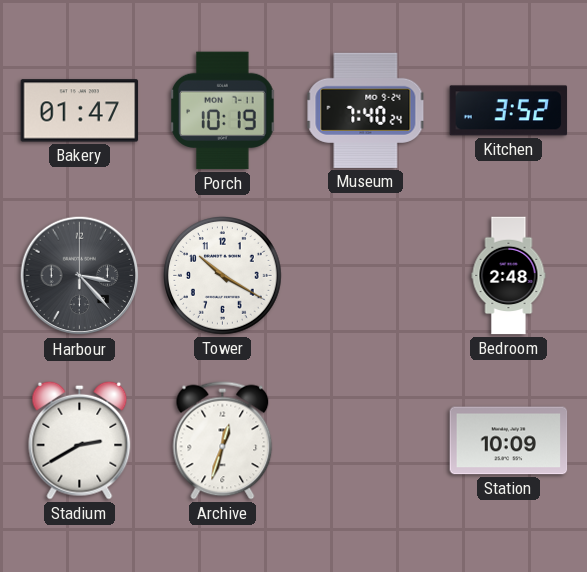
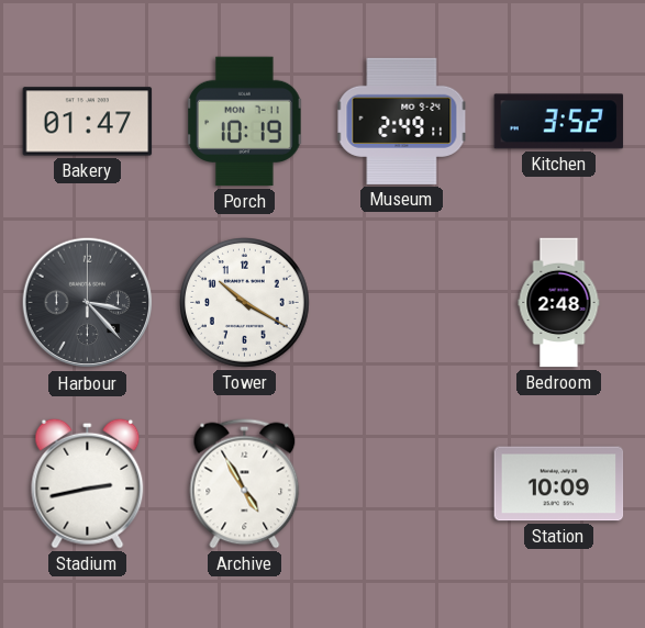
Museum: 7:40 -> 2:49 (402, 121)
Stadium: 2:40 -> 2:43 (88, 483)
Archive: 12:33 -> 4:55 (245, 484)
